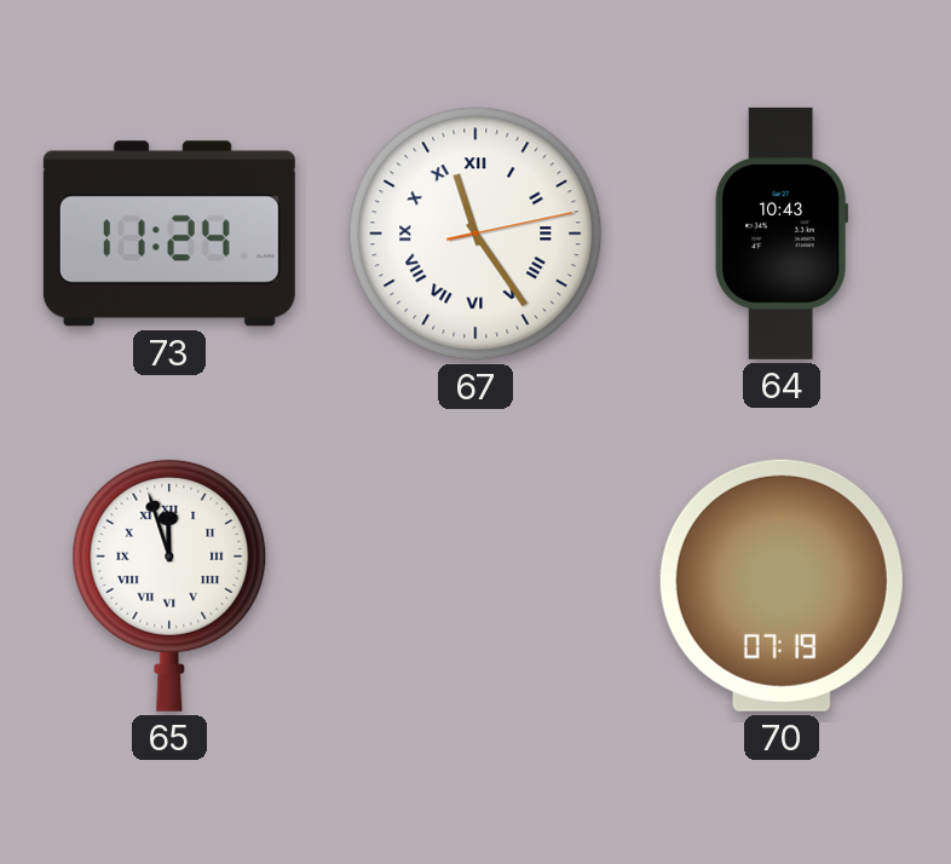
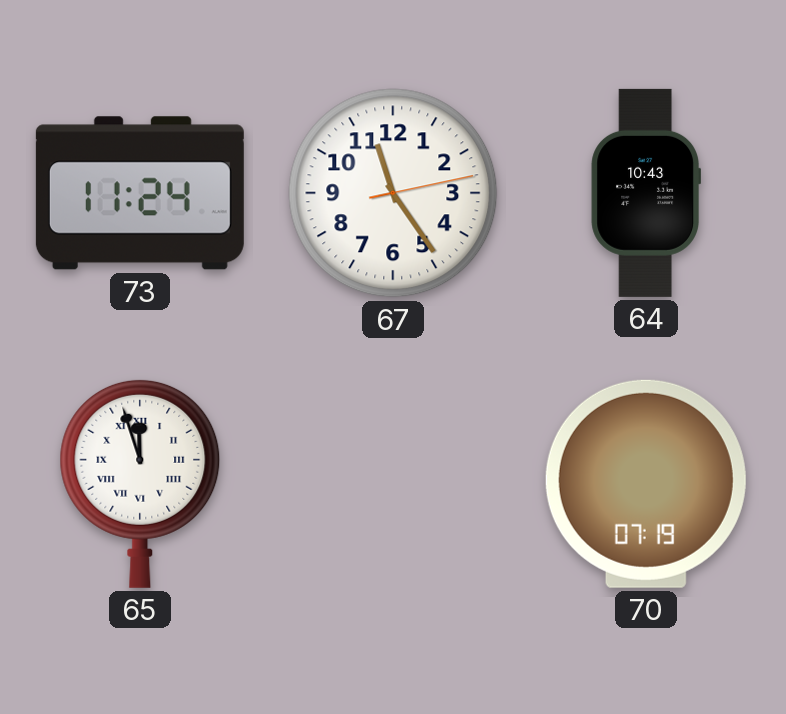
67 numerals: Roman -> Arabic (393, 193)
